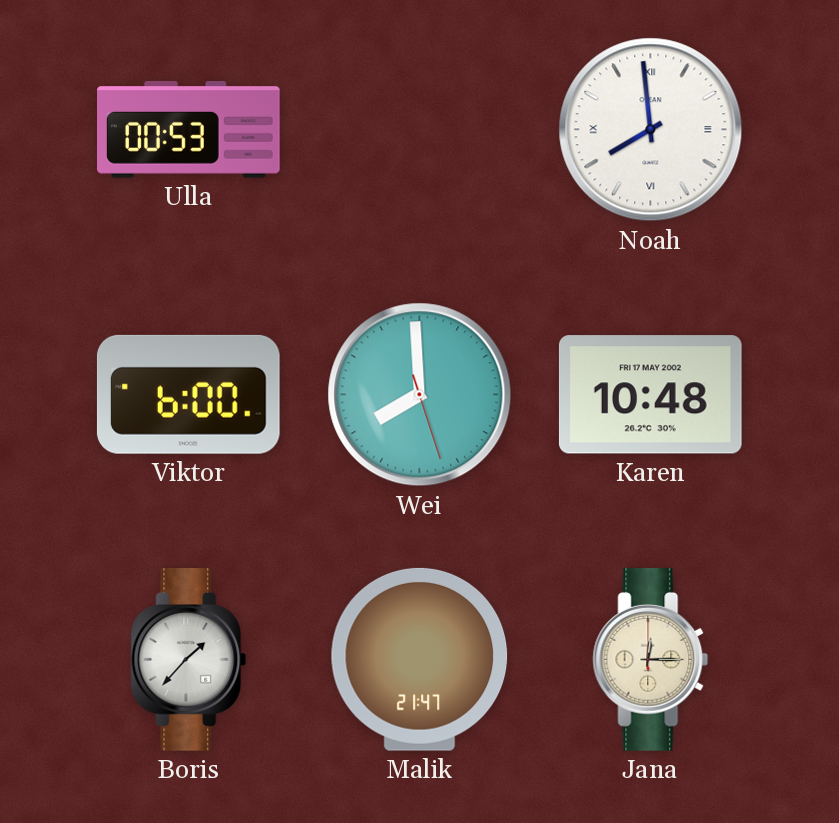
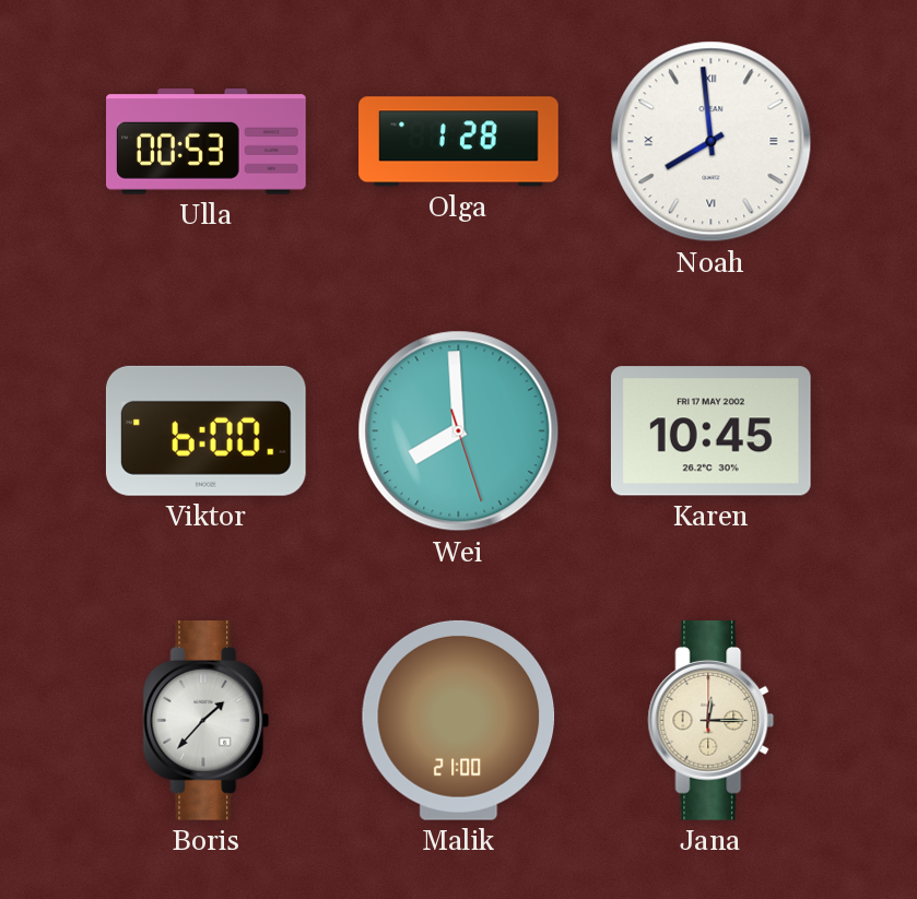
Olga: none -> 1:28 (459, 142)
Karen: 10:48 -> 10:45 (710, 431)
Malik: 21:47 -> 21:00 (459, 720)
